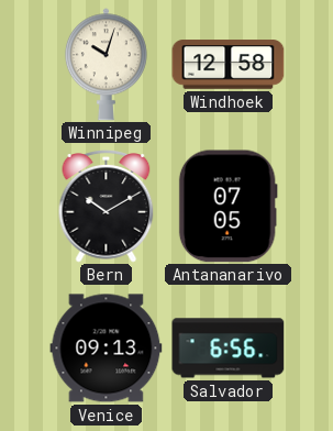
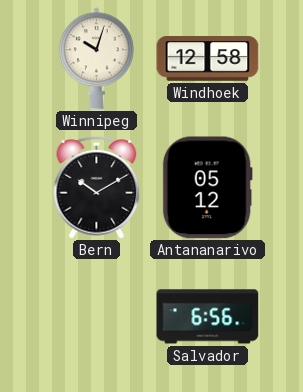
Antananarivo: 07:05 -> 05:12 (207, 188)
Venice: 09:13 -> none (107, 349)
